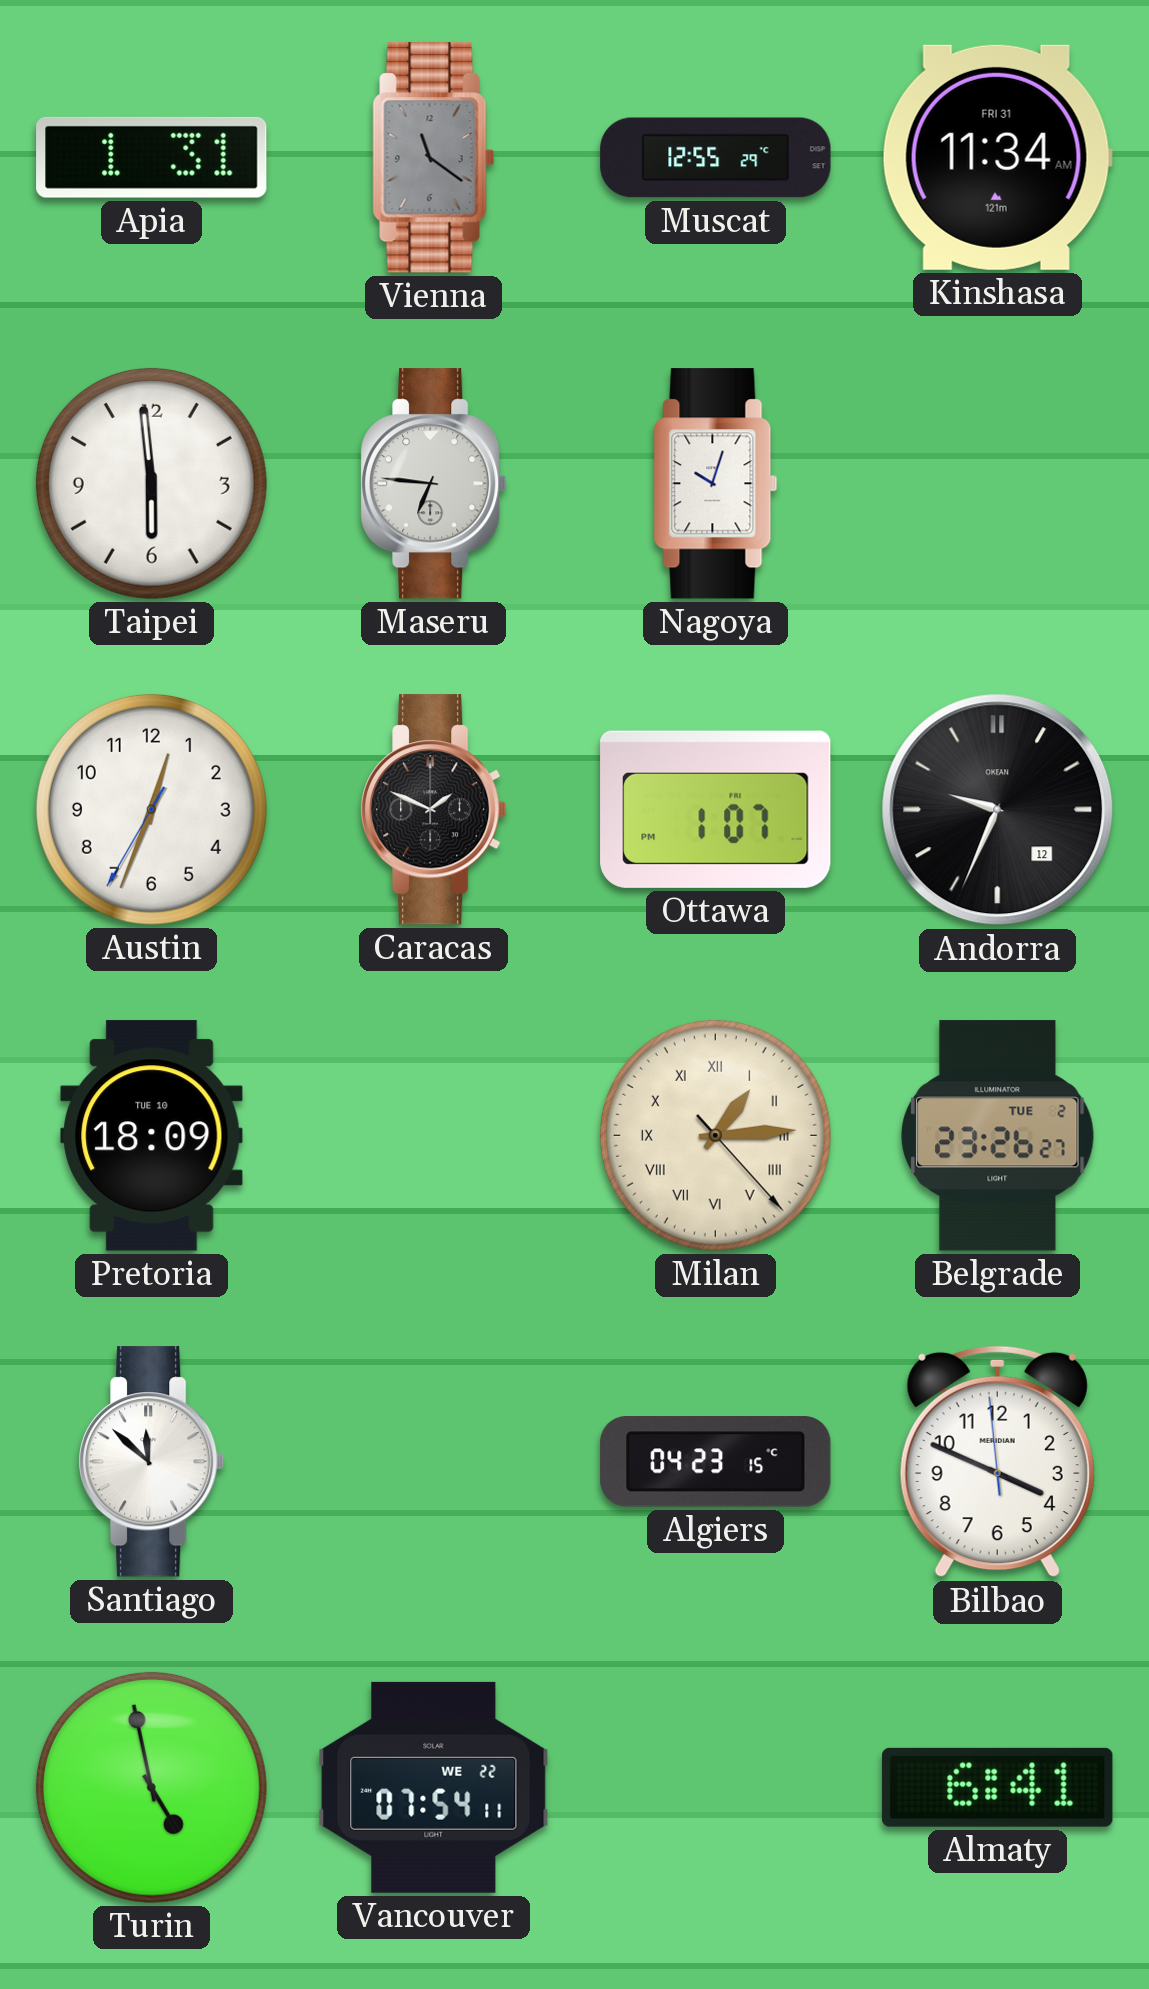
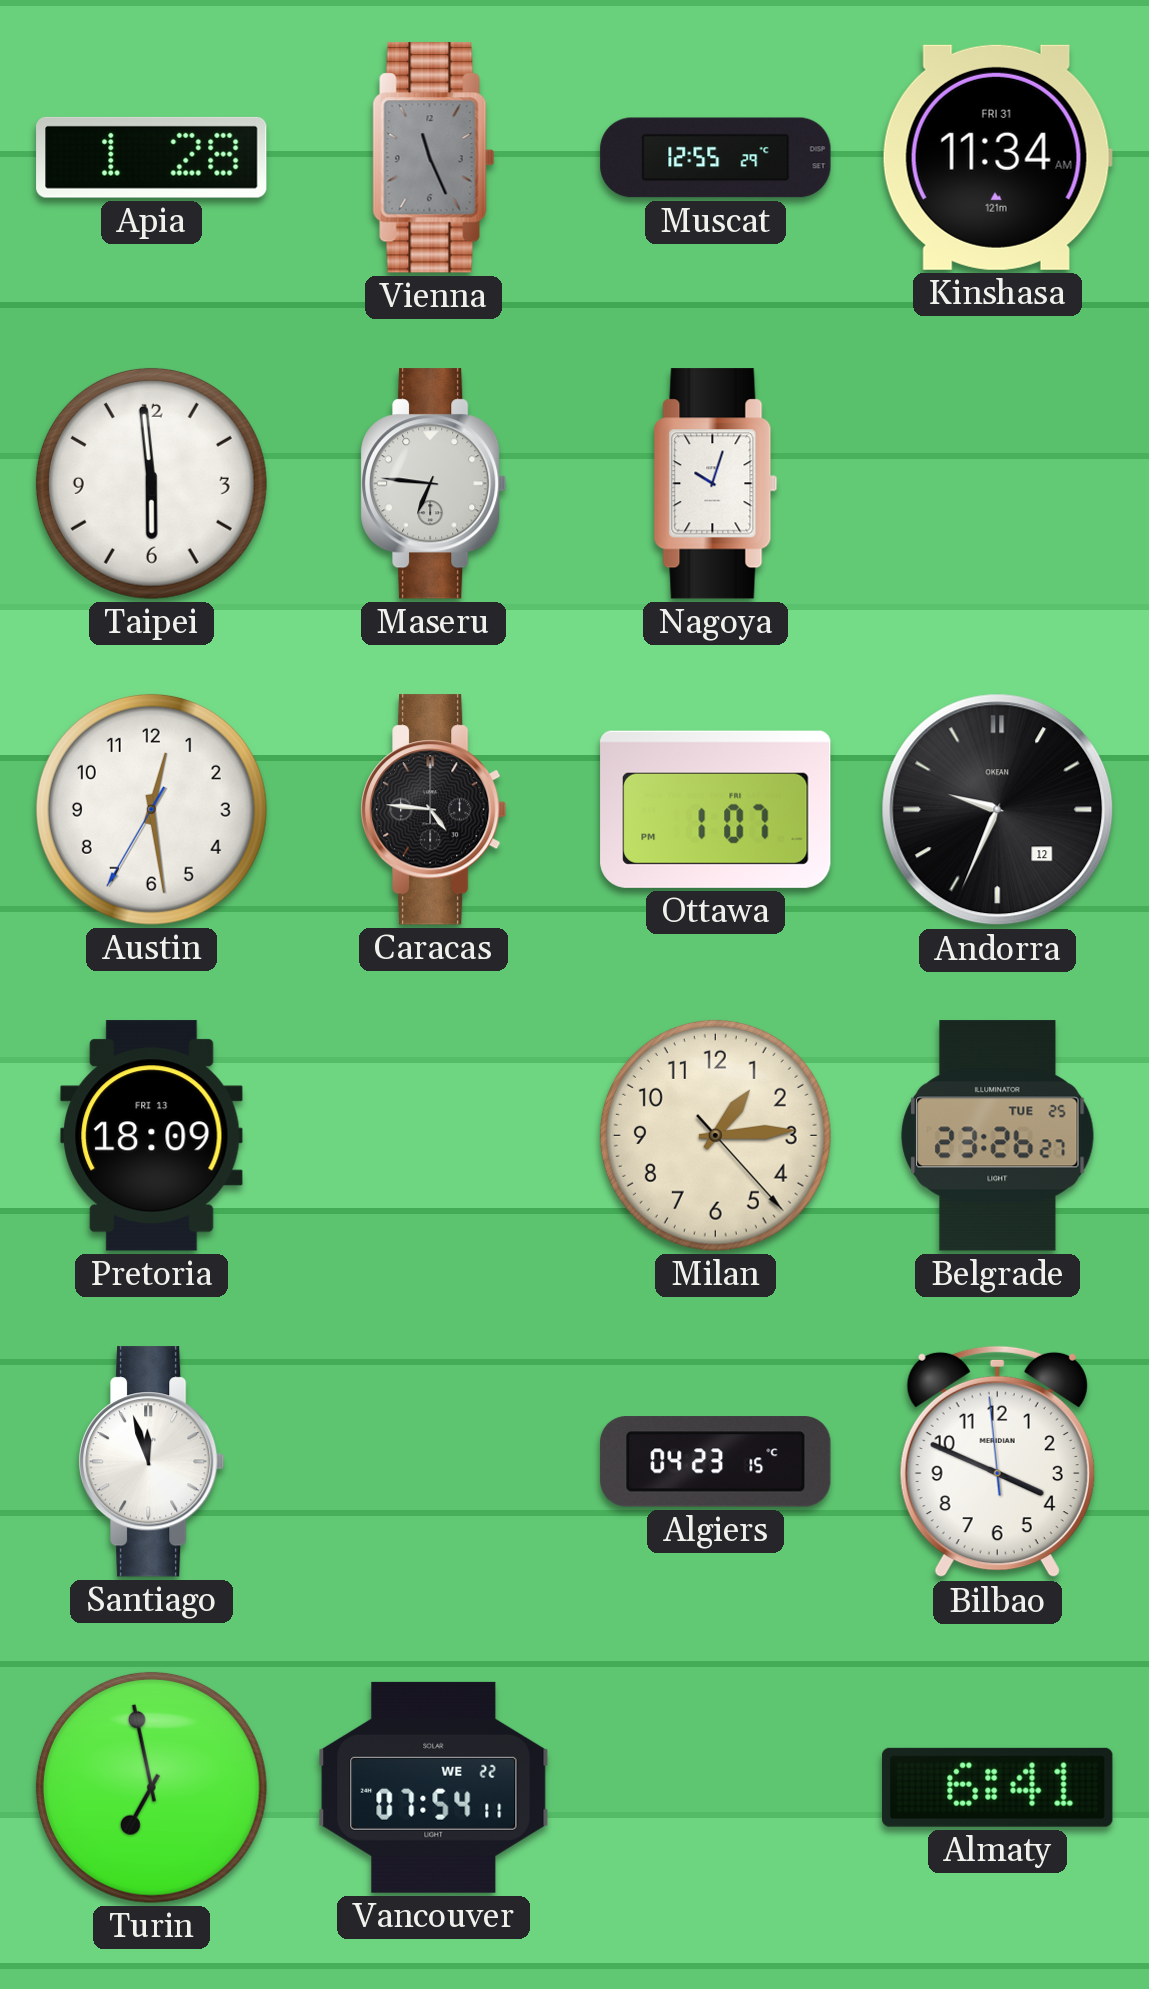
Apia: 1:31 -> 1:28 (152, 157)
Vienna: 11:21 -> 11:26 (434, 158)
Austin: 12:33 -> 12:28 (151, 809)
Caracas: 1:49 -> 4:46 (434, 810)
Pretoria date: TUE 10 -> FRI 13 (152, 1136)
Milan numerals: Roman -> Arabic (715, 1135)
Belgrade date: TUE 2 -> TUE 25 (998, 1136)
Santiago: 11:52 -> 11:57 (152, 1462)
Turin: 4:58 -> 6:58 (151, 1787)
